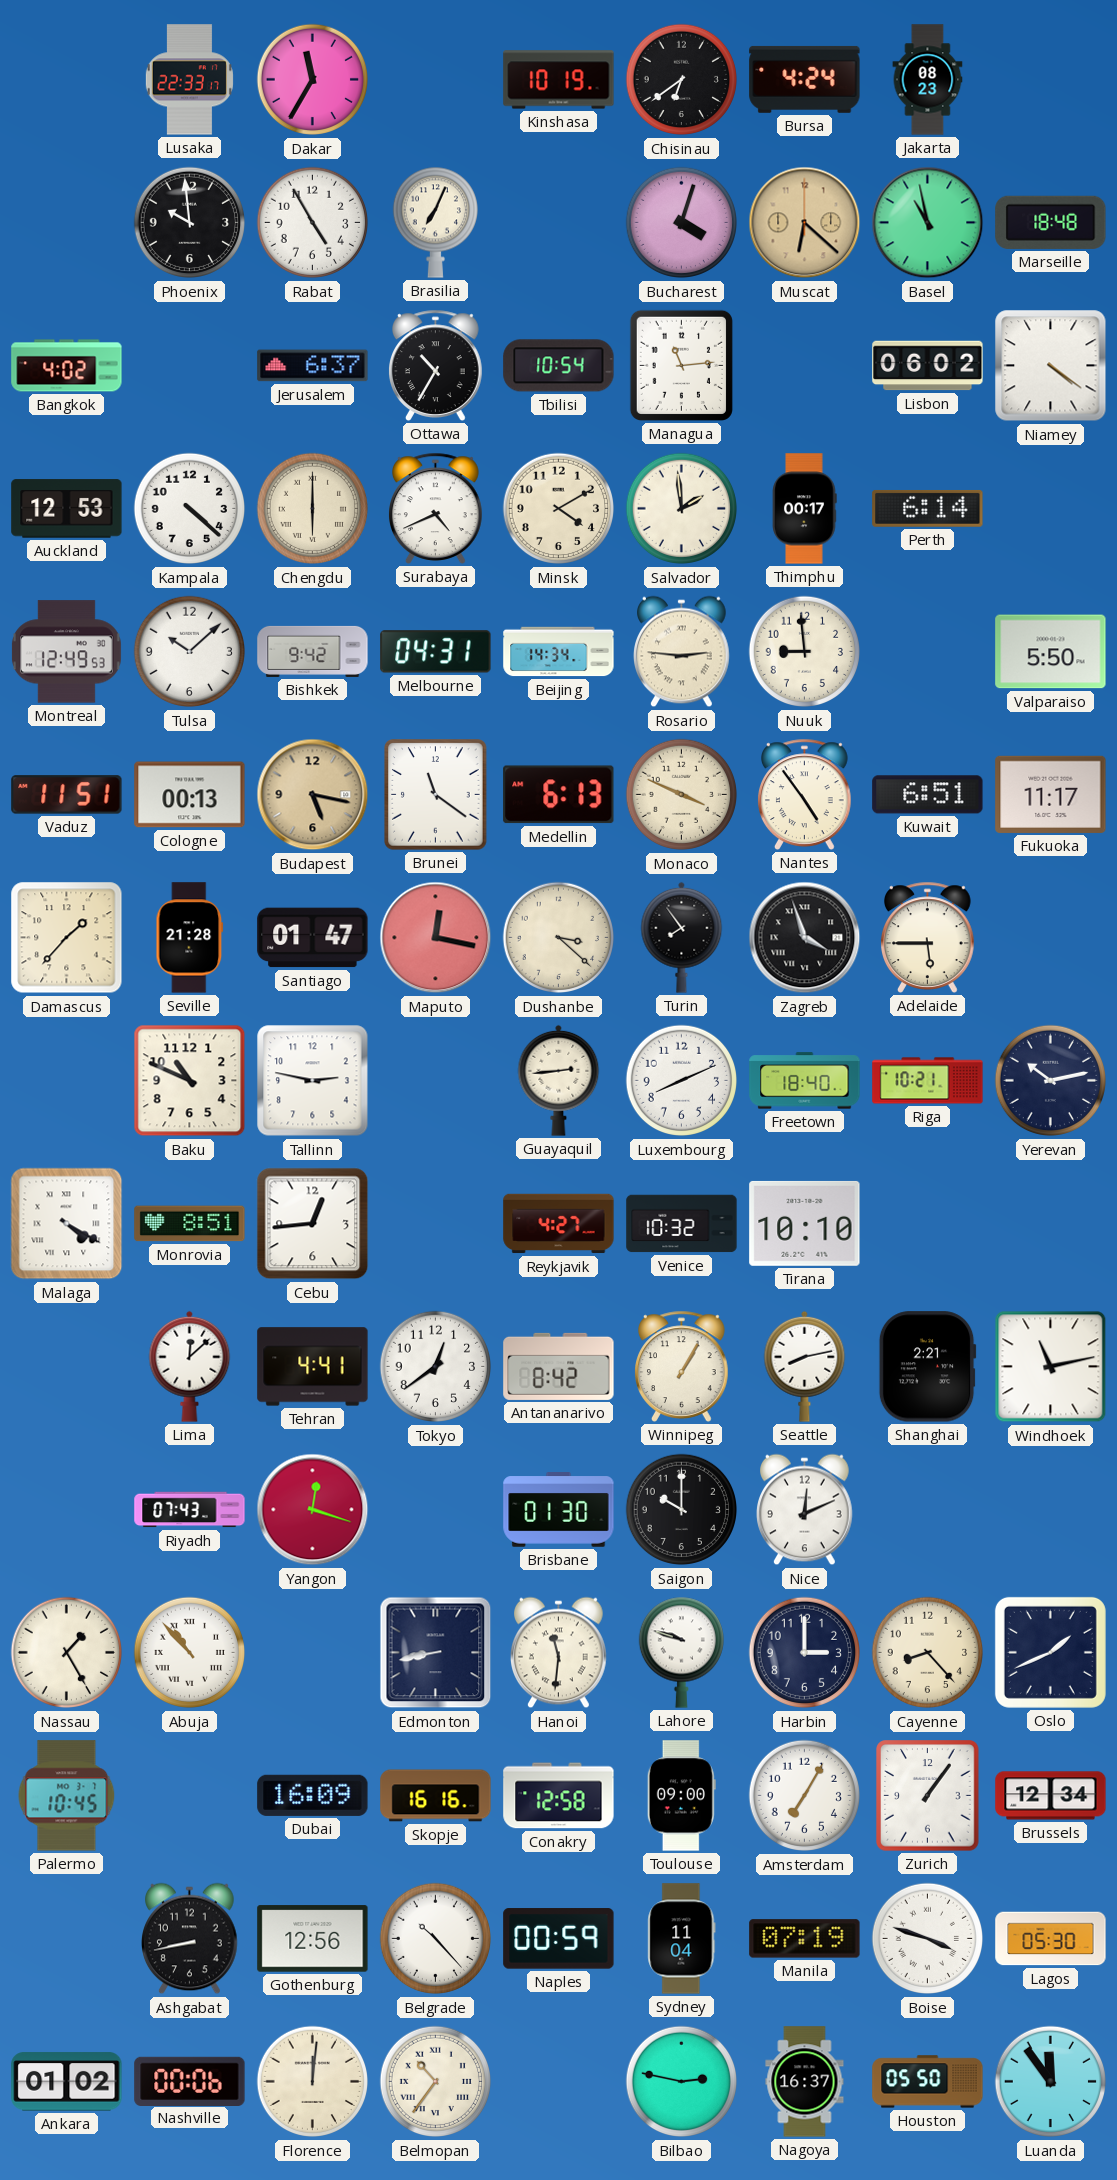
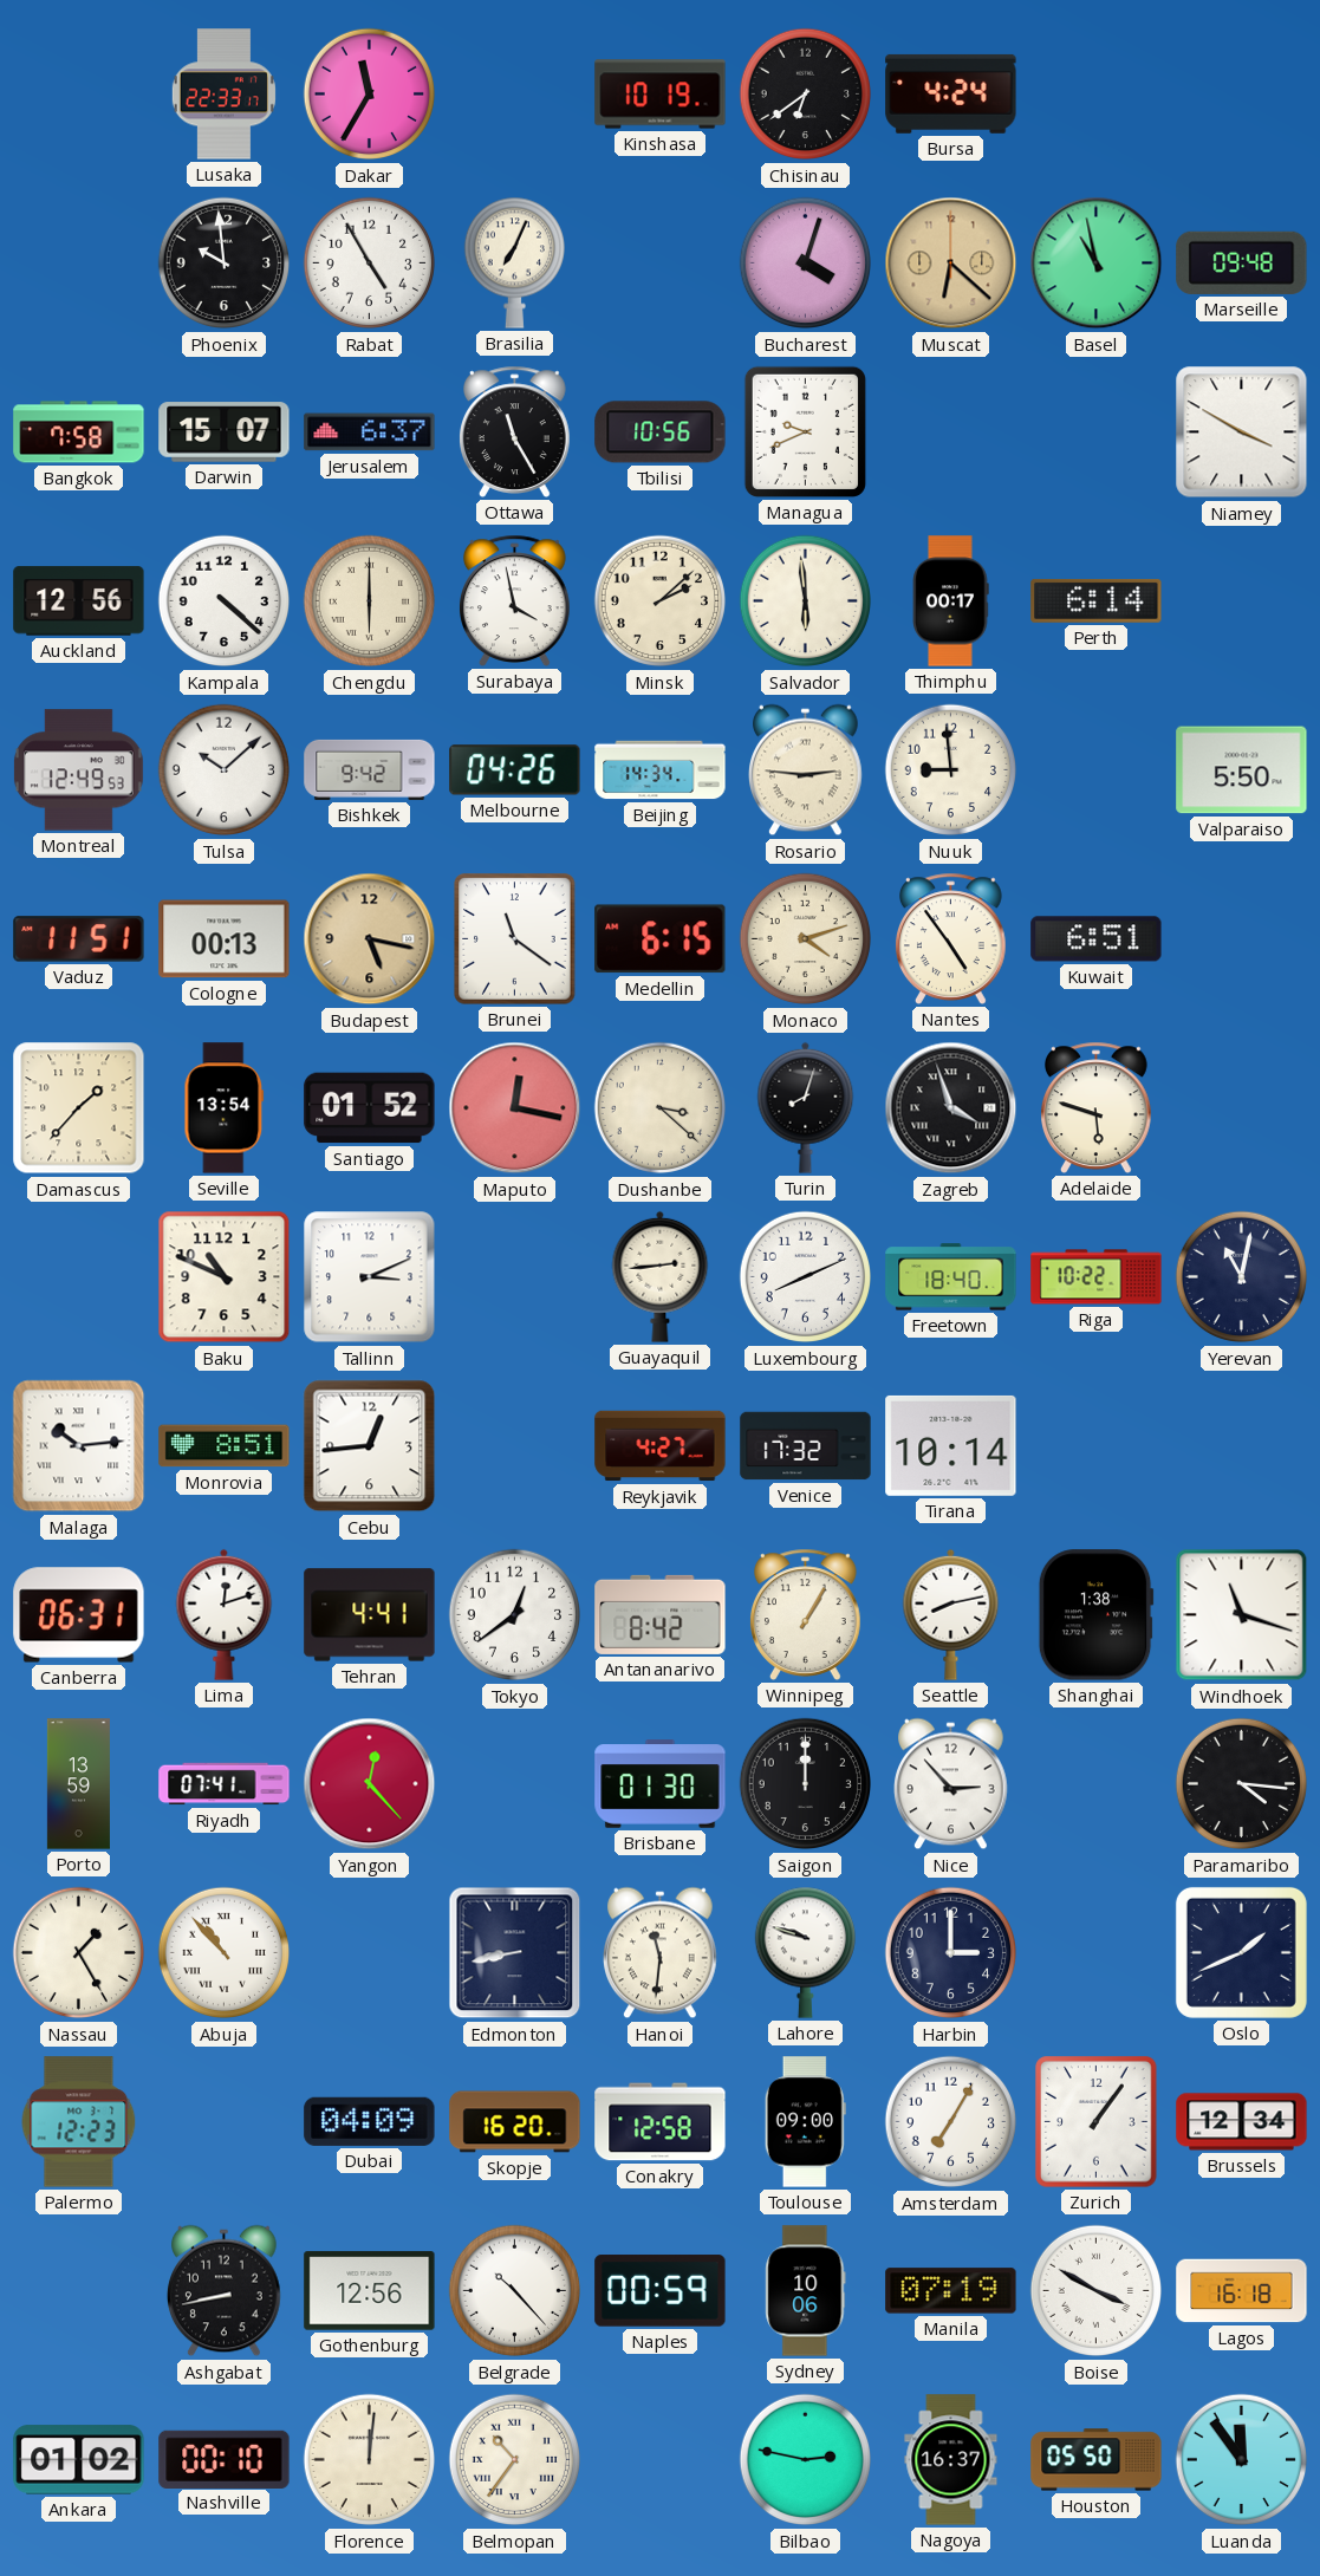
Jakarta: 08:23 -> none (928, 80)
Marseille: 18:48 -> 09:48 (1242, 262)
Bangkok: 4:02 -> 7:58 (79, 432)
Darwin: none -> 15:07 (225, 432)
Ottawa: 10:35 -> 11:25 (515, 431)
Tbilisi: 10:54 -> 10:56 (661, 432)
Managua: 11:14 -> 9:41 (805, 431)
Lisbon: 06:02 -> none (928, 366)
Niamey: 4:21 -> 3:50 (1242, 432)
Auckland: 12:53 -> 12:56 (79, 601)
Surabaya: 4:41 -> 3:58 (515, 600)
Minsk: 4:10 -> 2:08 (661, 601)
Salvador: 1:59 -> 5:59 (806, 601)
Melbourne: 04:31 -> 04:26 (515, 770)
Medellin: 6:13 -> 6:15 (661, 939)
Monaco: 3:49 -> 4:12 (806, 939)
Fukuoka: 11:17 -> none (1051, 794)
Seville: 21:28 -> 13:54 (225, 1108)
Santiago: 01:47 -> 01:52 (370, 1108)
Turin: 7:54 -> 8:03 (806, 1107)
Adelaide: 5:45 -> 5:48 (1097, 1107)
Tallinn: 2:47 -> 3:11 (370, 1277)
Riga: 10:21 -> 10:22 (1097, 1277)
Yerevan: 10:13 -> 11:02 (1242, 1277)
Malaga: 4:20 -> 10:14 (79, 1446)
Venice: 10:32 -> 17:32 (806, 1446)
Tirana: 10:10 -> 10:14 (951, 1445)
Canberra: none -> 06:31 (79, 1615)
Lima: 12:08 -> 12:12 (225, 1614)
Shanghai: 2:21 -> 1:38 (1095, 1615)
Windhoek: 11:13 -> 11:18 (1242, 1615)
Porto: none -> 13:59 (78, 1784)
Riyadh: 07:43 -> 07:41 (225, 1784)
Yangon: 12:18 -> 12:23 (370, 1784)
Saigon: 10:00 -> 12:00 (806, 1784)
Nice: 12:11 -> 2:53 (951, 1784)
Paramaribo: none -> 4:16 (1242, 1784)
Cayenne: 8:23 -> none (928, 1653)
Palermo: 10:45 -> 12:23 (79, 2122)
Dubai: 16:09 -> 04:09 (370, 2121)
Skopje: 16:16 -> 16:20 (515, 2122)
Sydney: 11:04 -> 10:06 (806, 2291)
Boise: 3:48 -> 3:50 (1097, 2291)
Lagos: 05:30 -> 16:18 (1242, 2291)
Nashville: 00:06 -> 00:10 (225, 2459)
